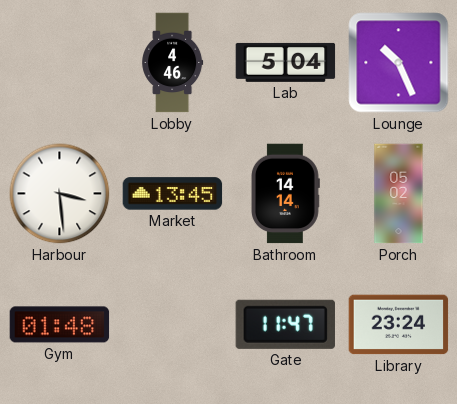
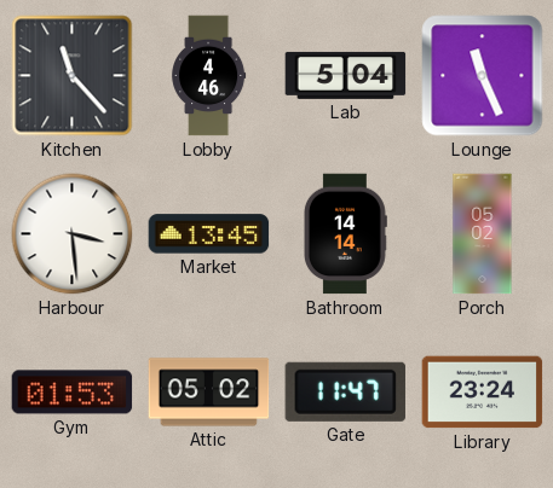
Kitchen: none -> 11:23 (73, 76)
Lounge: 10:26 -> 11:26 (483, 76)
Gym: 01:48 -> 01:53 (73, 393)
Attic: none -> 05:02 (209, 393)
